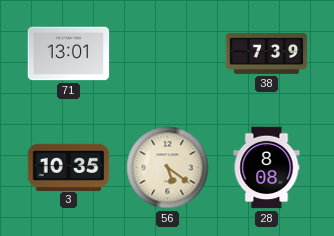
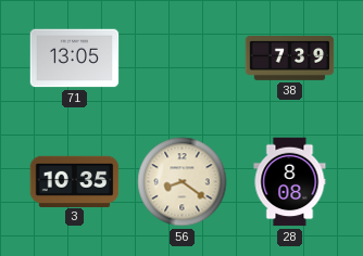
71: 13:01 -> 13:05 (75, 59)
56: 5:21 -> 8:21 (183, 182)
